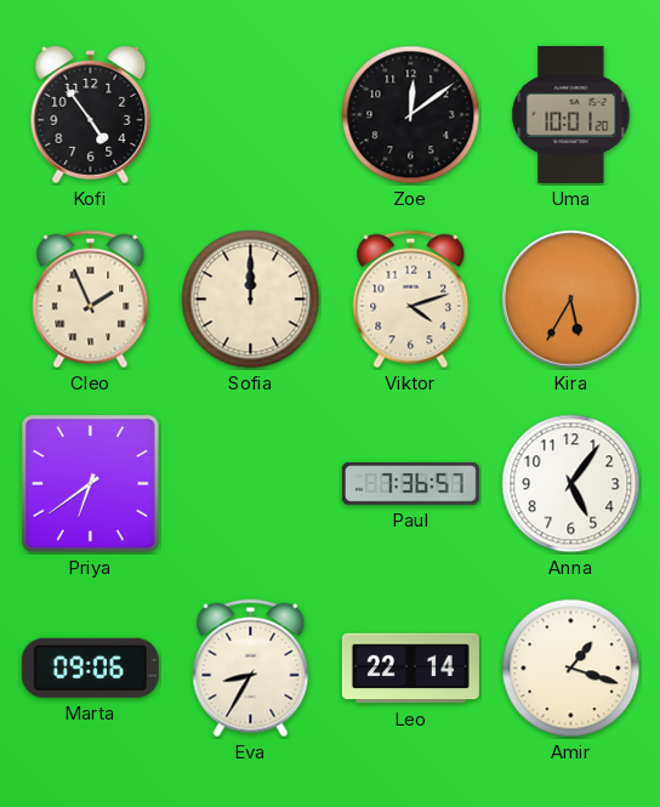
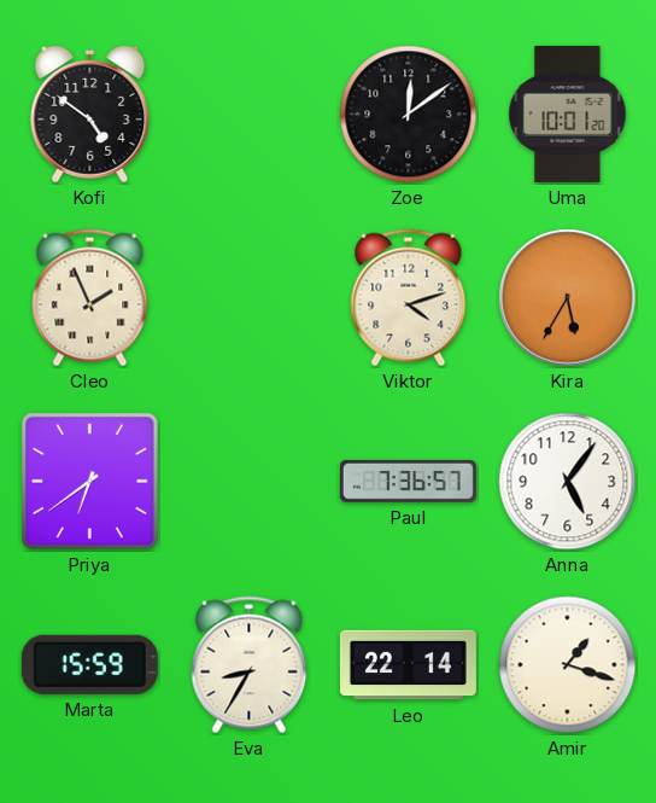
Kofi: 4:54 -> 4:51 (90, 114)
Sofia: 12:00 -> none (251, 300)
Marta: 09:06 -> 15:59 (89, 664)
